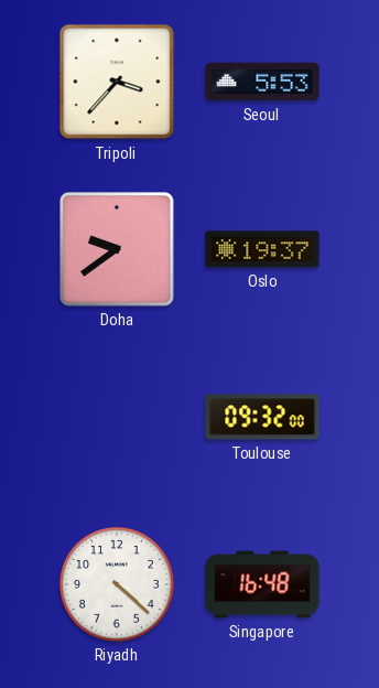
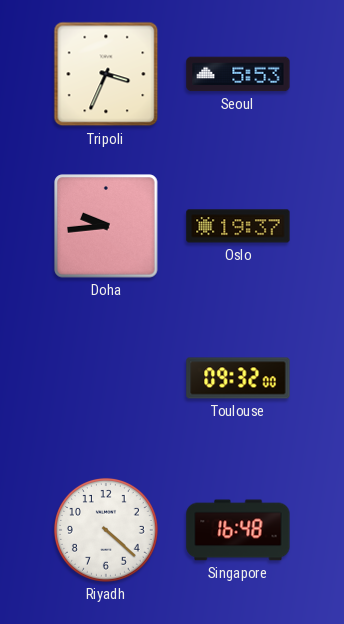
Tripoli: 3:37 -> 3:34 (106, 74)
Doha: 9:39 -> 9:44 (106, 226)
